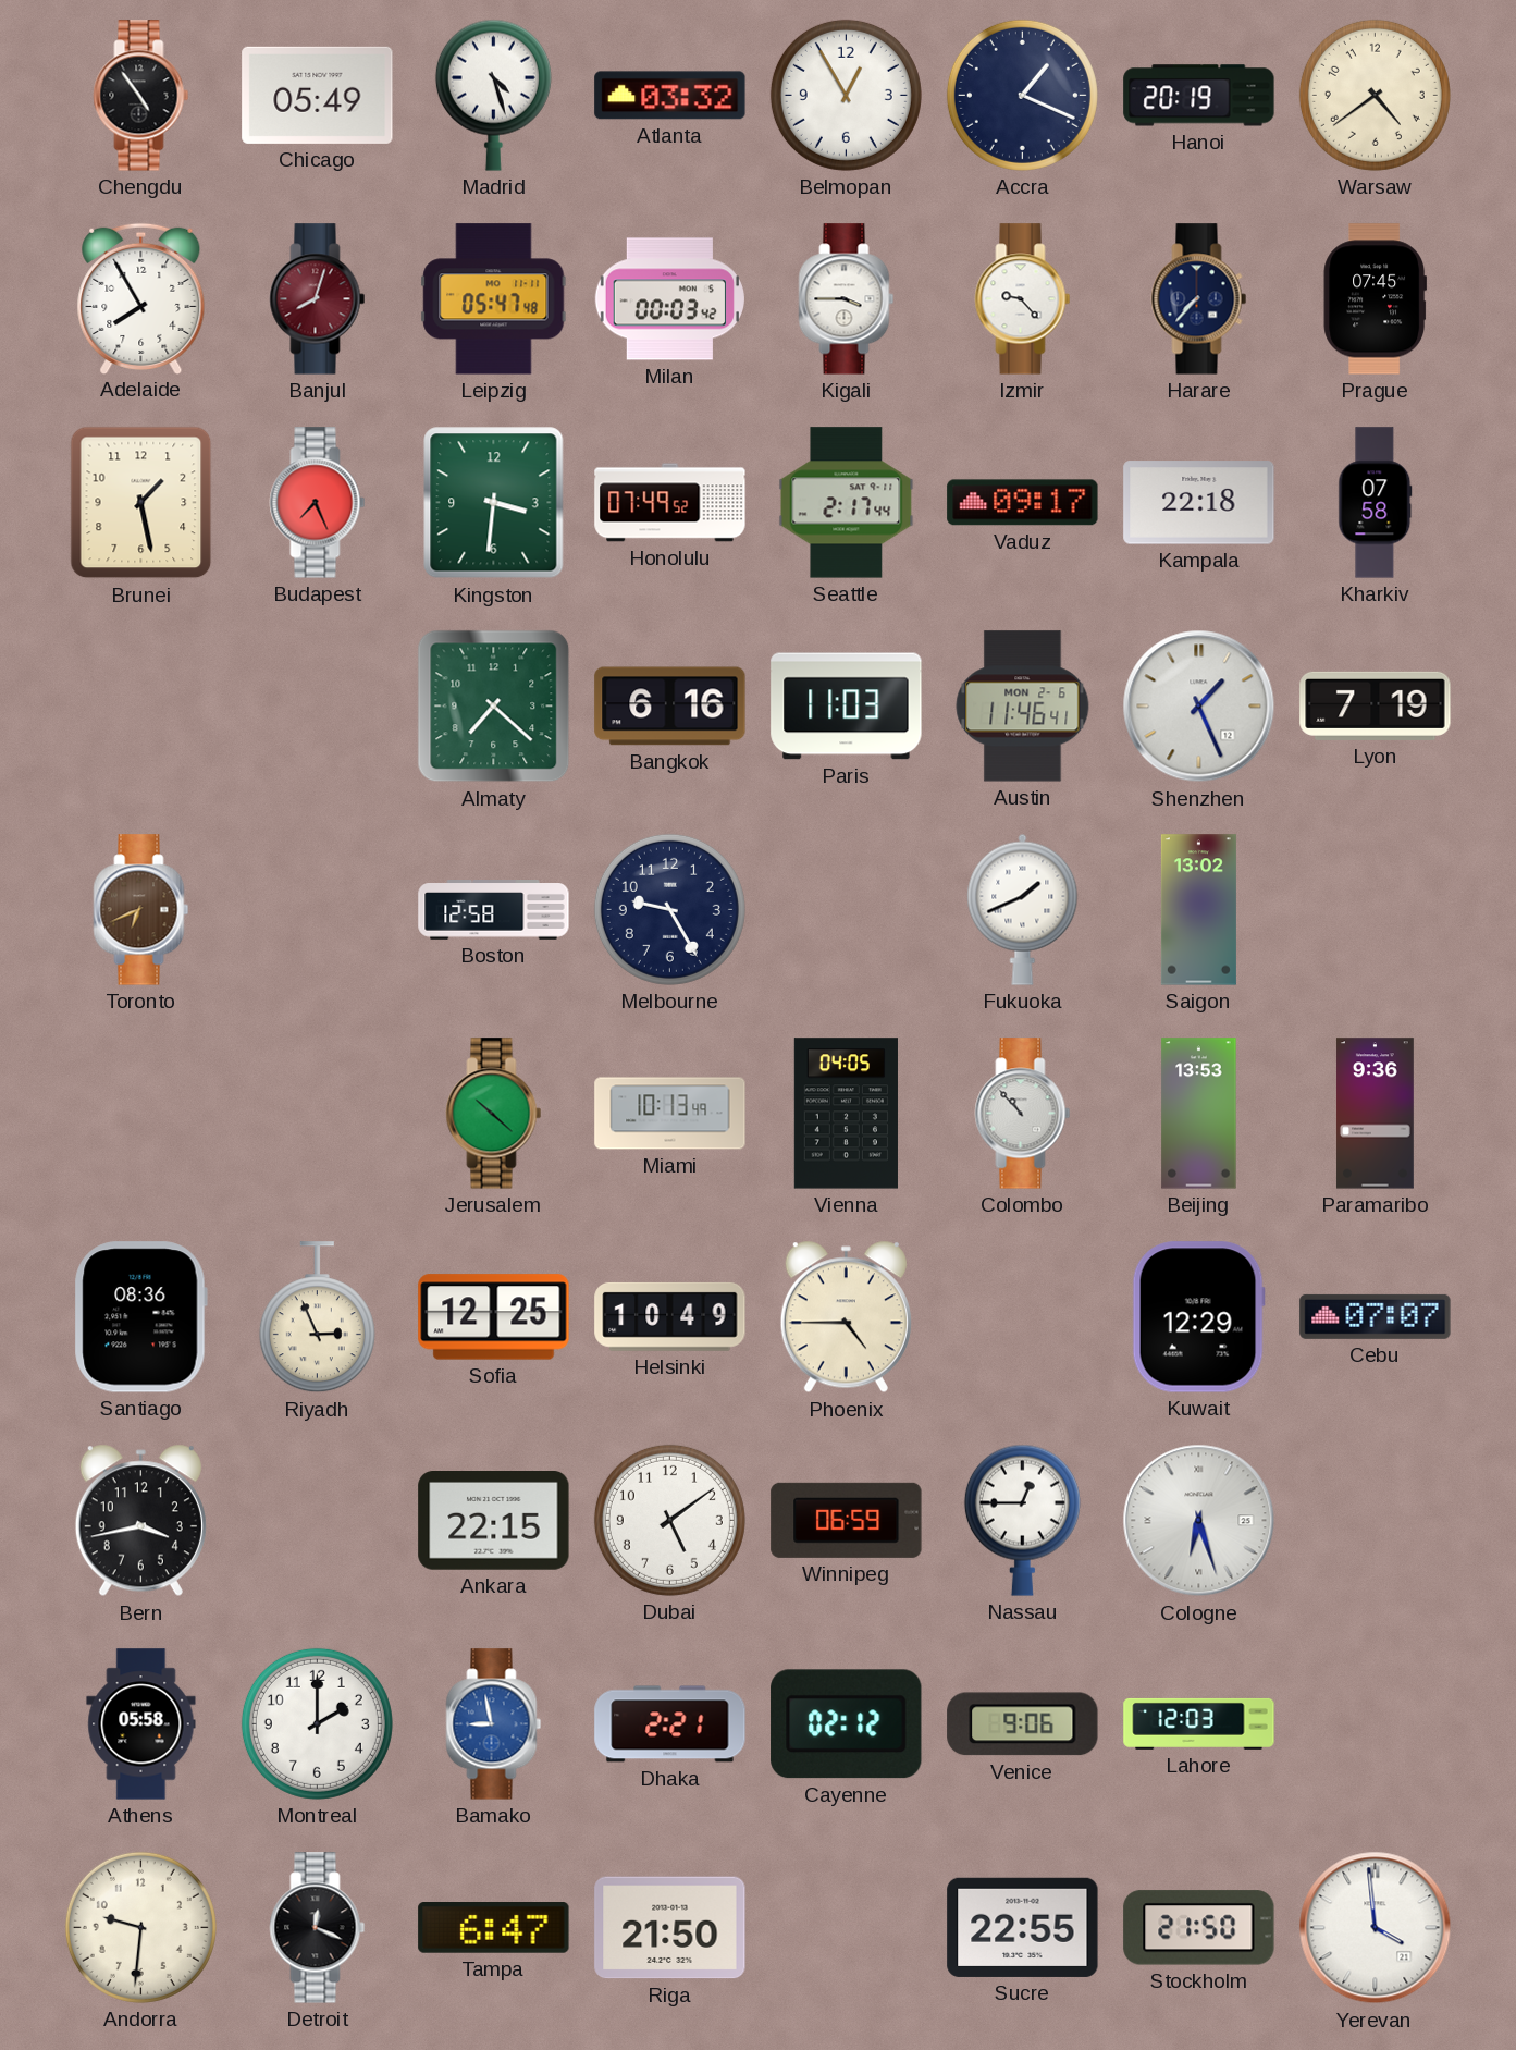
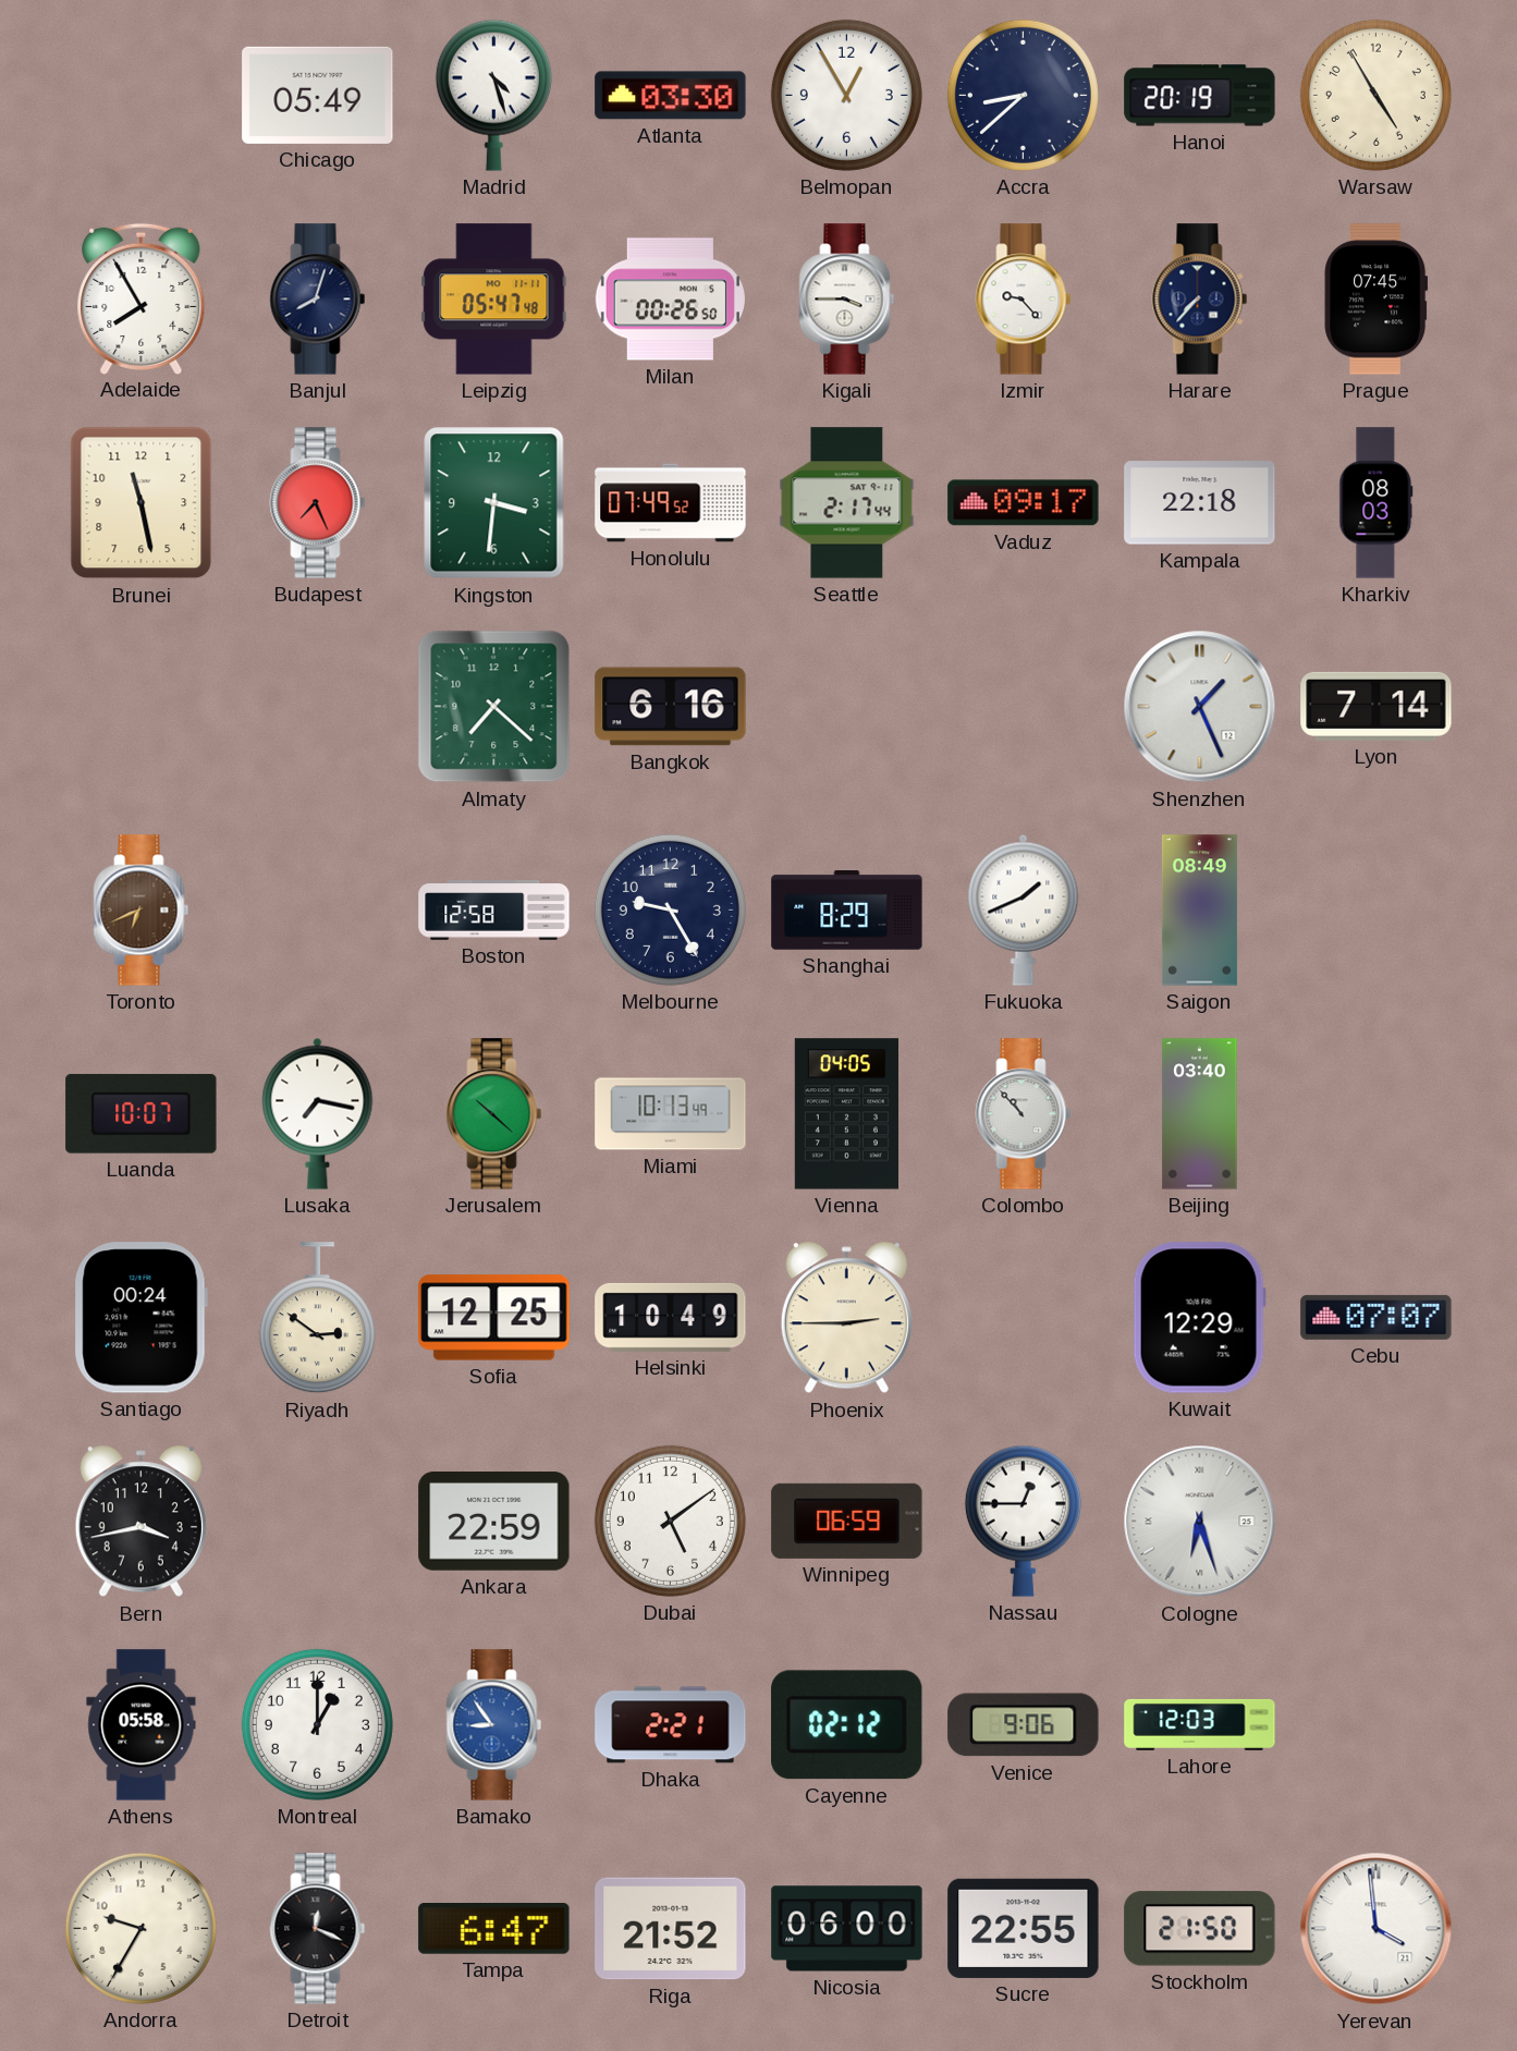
Chengdu: 4:54 -> none (141, 96)
Atlanta: 03:32 -> 03:30 (671, 96)
Accra: 1:19 -> 8:38 (1023, 95)
Warsaw: 4:39 -> 4:55 (1375, 95)
Banjul dial: burgundy -> navy (318, 300)
Milan: 00:03 -> 00:26 (670, 300)
Brunei: 1:28 -> 11:28 (142, 503)
Kharkiv: 07:58 -> 08:03 (1377, 503)
Paris: 11:03 -> none (847, 707)
Austin: 11:46 -> none (1023, 707)
Lyon: 7:19 -> 7:14 (1377, 706)
Shanghai: none -> 8:29 (847, 911)
Saigon: 13:02 -> 08:49 (1199, 911)
Luanda: none -> 10:07 (142, 1113)
Lusaka: none -> 7:17 (318, 1113)
Beijing: 13:53 -> 03:40 (1200, 1114)
Paramaribo: 9:36 -> none (1375, 1114)
Santiago: 08:36 -> 00:24 (140, 1318)
Riyadh: 2:56 -> 2:51 (317, 1318)
Phoenix: 4:45 -> 2:45 (846, 1318)
Ankara: 22:15 -> 22:59 (494, 1522)
Montreal: 2:00 -> 1:00 (317, 1724)
Bamako: 8:58 -> 8:54 (494, 1725)
Andorra: 9:31 -> 9:35 (140, 1928)
Riga: 21:50 -> 21:52 (671, 1929)
Nicosia: none -> 06:00 (847, 1929)
